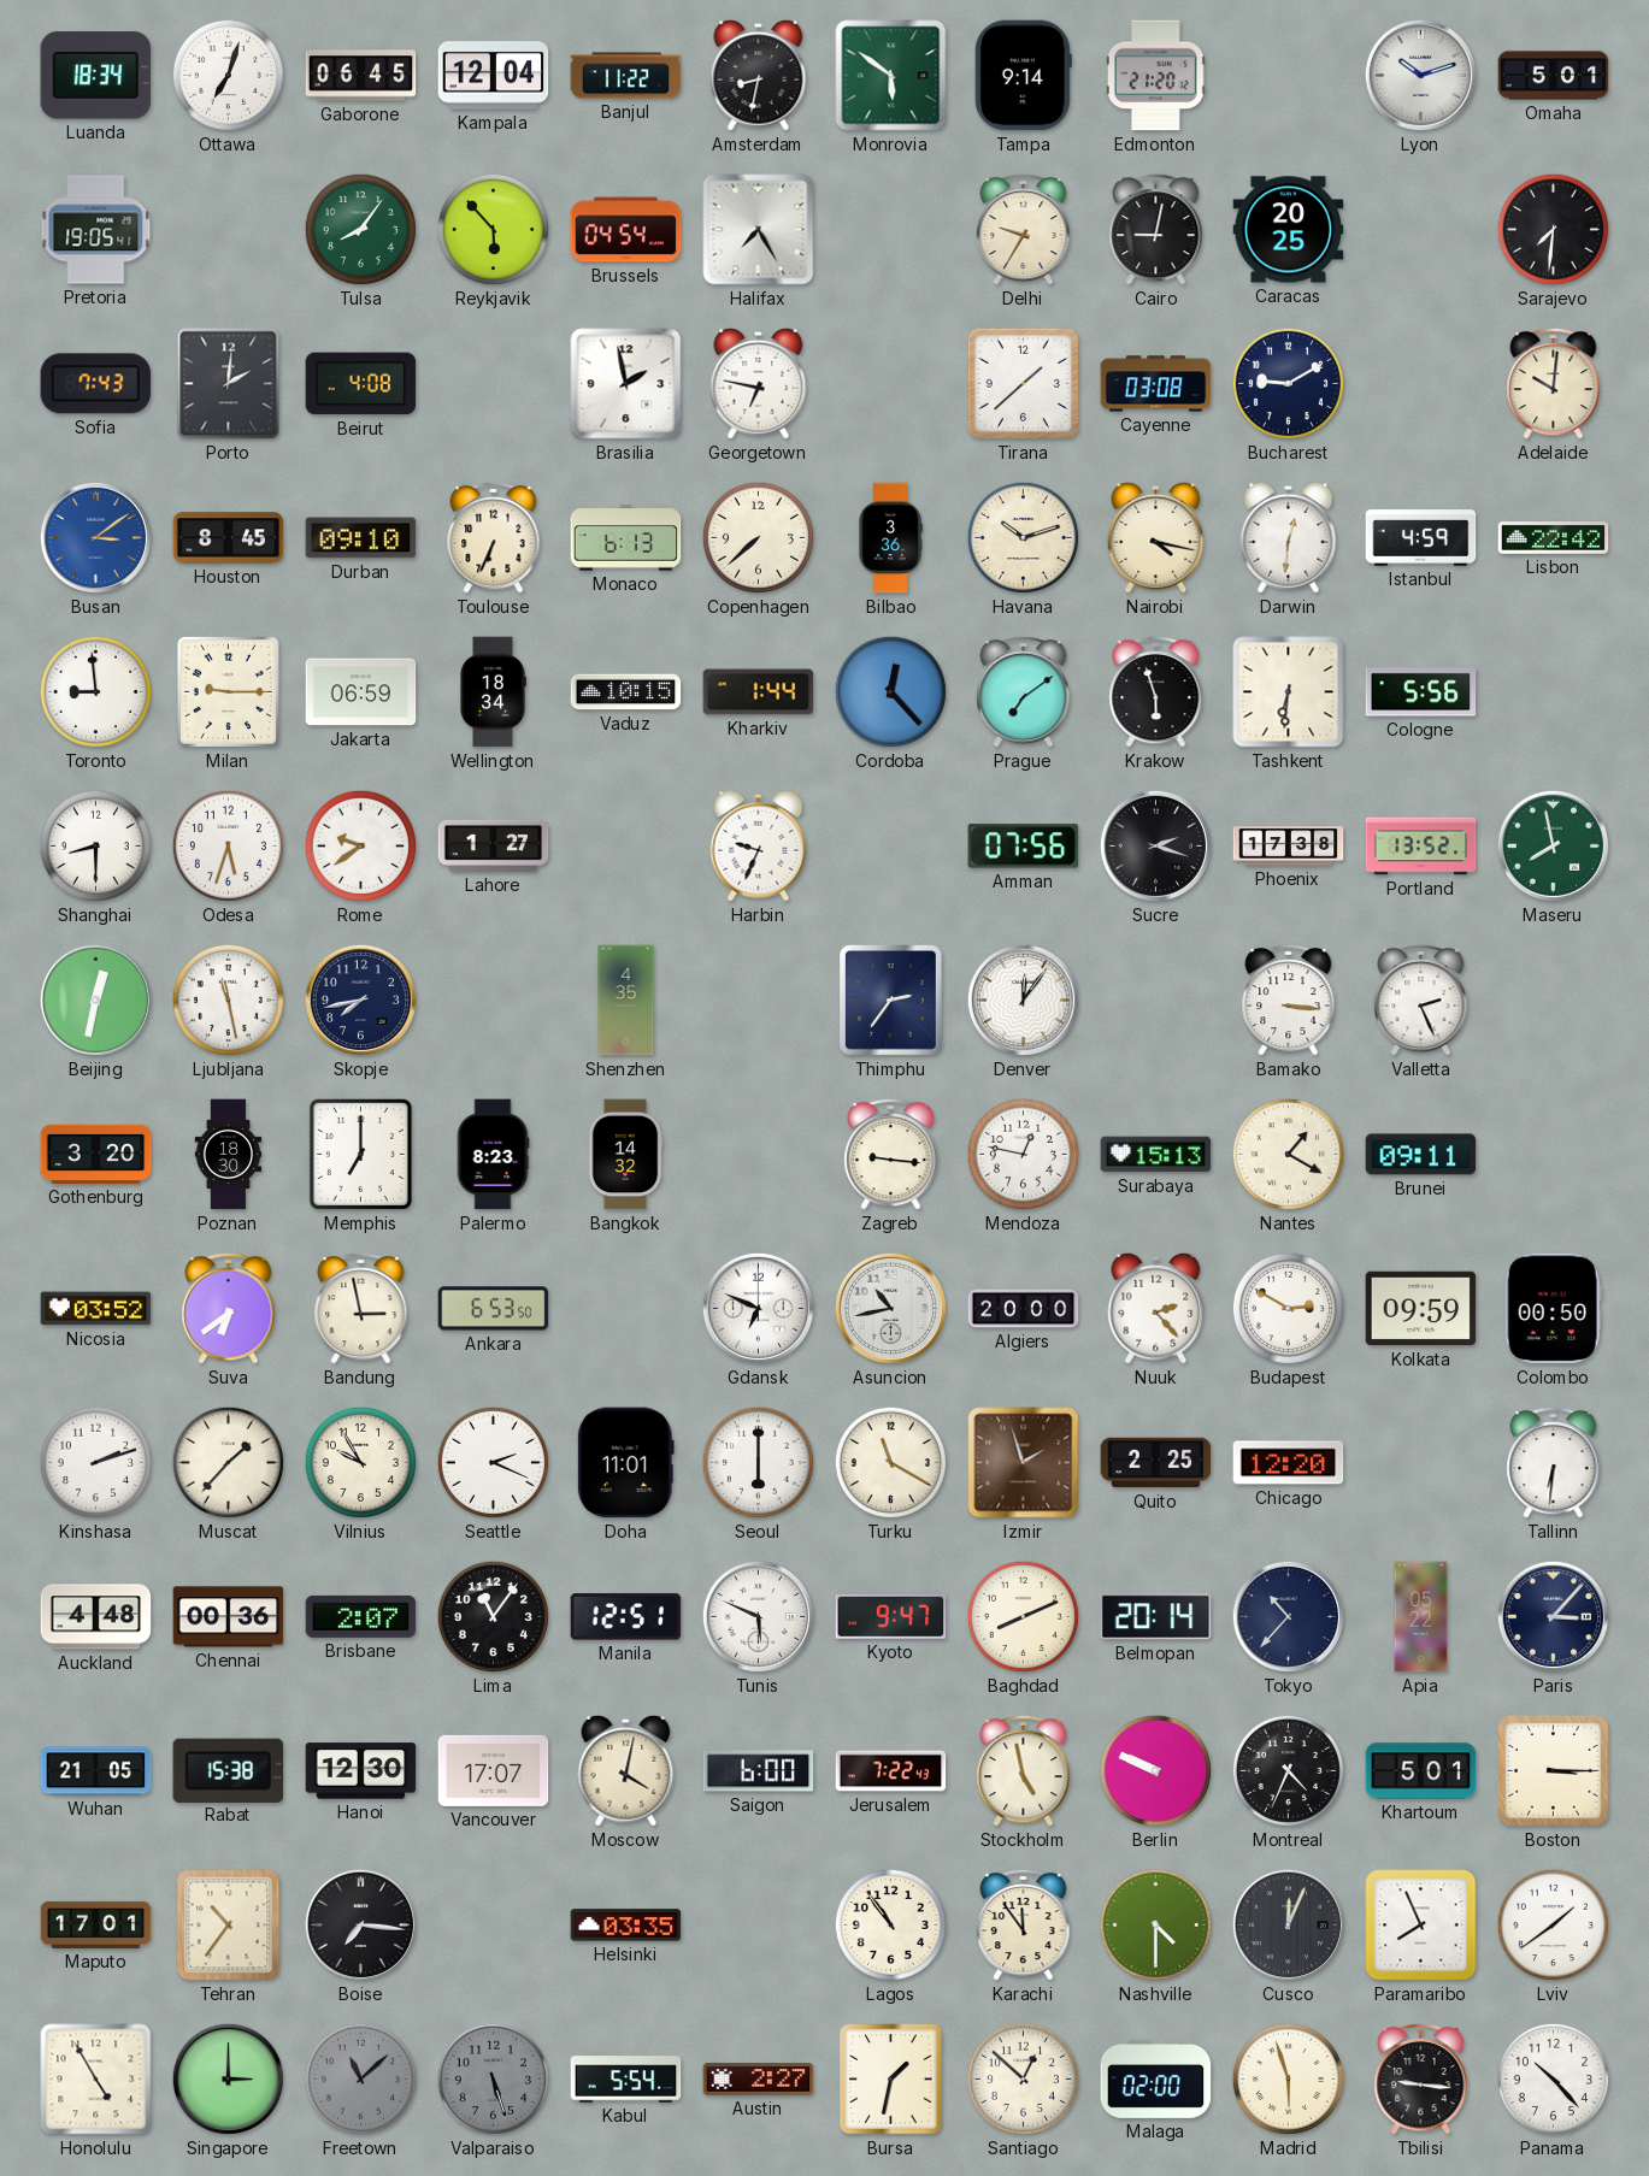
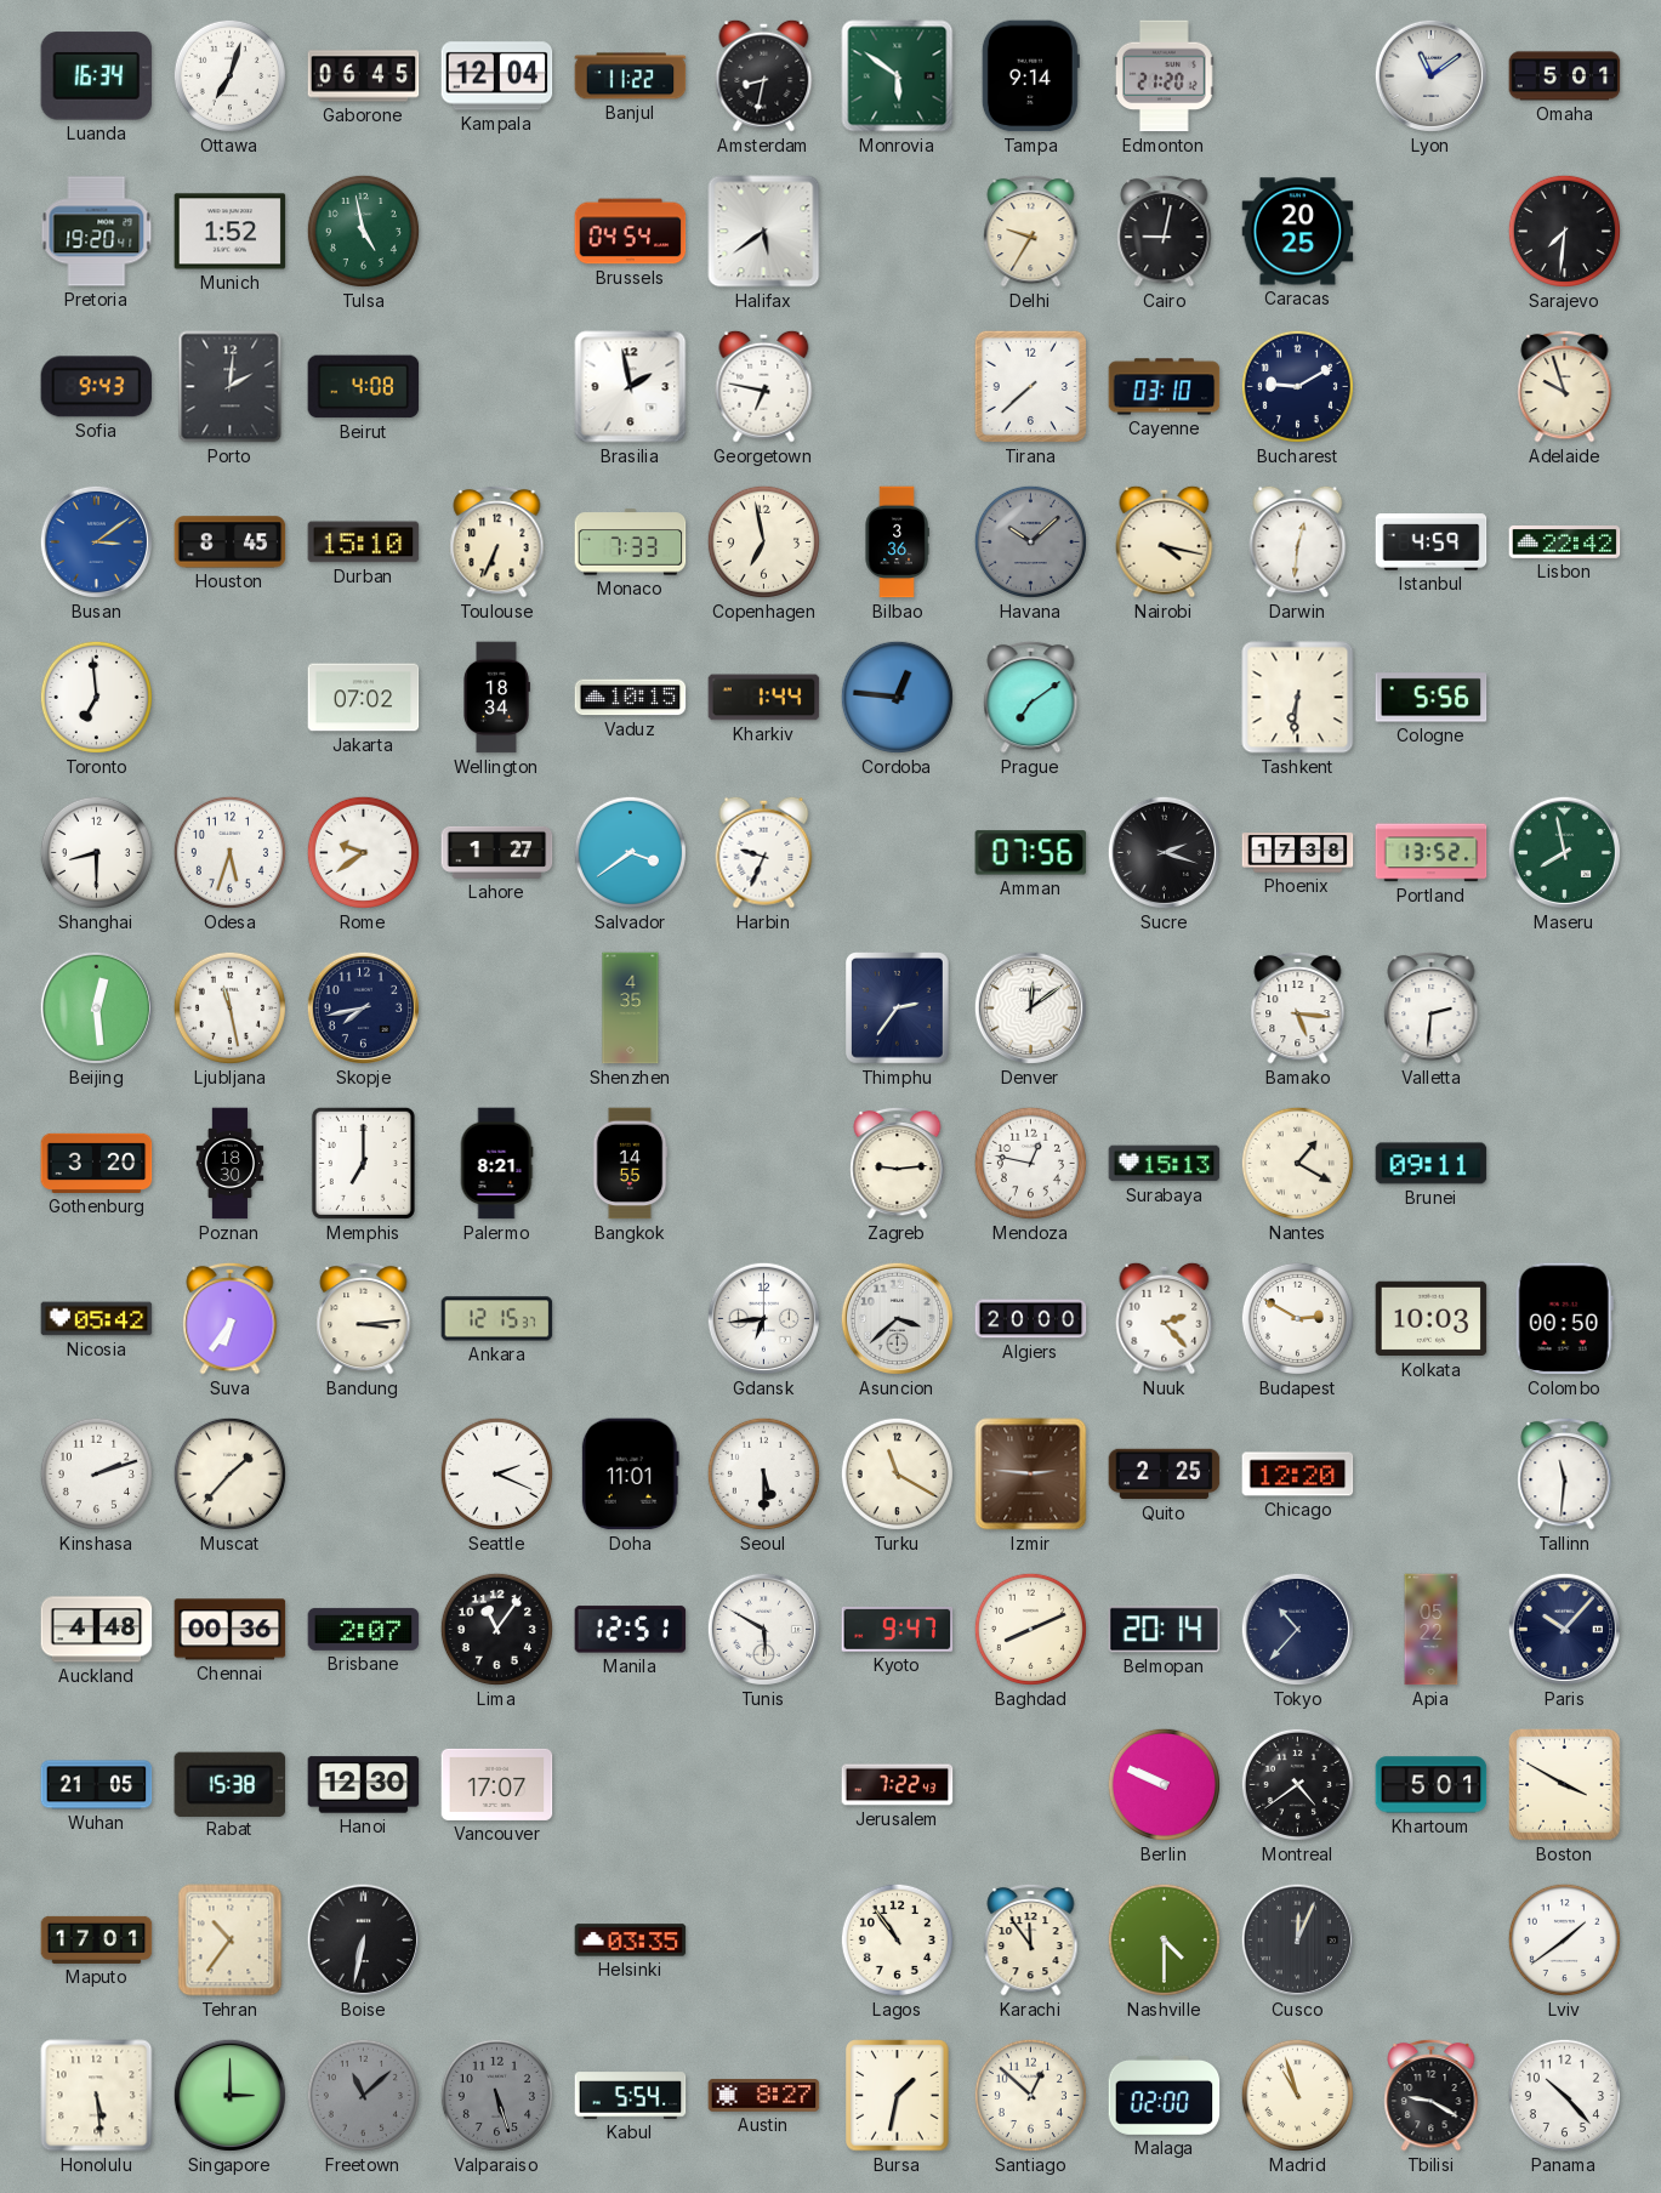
Luanda: 18:34 -> 16:34 (97, 76)
Lyon: 10:12 -> 11:09 (1430, 75)
Pretoria: 19:05 -> 19:20 (97, 232)
Munich: none -> 1:52 (231, 232)
Tulsa: 8:06 -> 4:58 (363, 231)
Reykjavik: 5:53 -> none (493, 229)
Halifax: 7:25 -> 5:39 (764, 232)
Sofia: 7:43 -> 9:43 (97, 387)
Tirana: 1:38 -> 7:38 (1030, 386)
Cayenne: 03:08 -> 03:10 (1165, 387)
Adelaide: 10:01 -> 9:57 (1565, 386)
Durban: 09:10 -> 15:10 (364, 542)
Monaco: 6:13 -> 7:33 (631, 542)
Copenhagen: 7:38 -> 6:58 (763, 541)
Havana: 10:12 -> 10:08 (1030, 541)
Havana dial: cream -> grey (1030, 541)
Toronto: 8:59 -> 6:59 (96, 697)
Milan: 9:15 -> none (228, 691)
Jakarta: 06:59 -> 07:02 (364, 698)
Cordoba: 12:23 -> 12:46 (897, 697)
Krakow: 5:57 -> none (1156, 691)
Salvador: none -> 3:39 (630, 852)
Beijing: 12:32 -> 12:29 (96, 1007)
Denver: 12:06 -> 12:09 (1030, 1007)
Bamako: 3:16 -> 5:16 (1298, 1007)
Valletta: 2:26 -> 2:31 (1432, 1007)
Palermo: 8:23 -> 8:21 (496, 1164)
Bangkok: 14:32 -> 14:55 (630, 1164)
Zagreb: 9:16 -> 9:14 (898, 1163)
Nicosia: 03:52 -> 05:42 (97, 1319)
Suva: 6:39 -> 6:36 (231, 1318)
Bandung: 2:58 -> 3:14 (364, 1318)
Ankara: 6:53 -> 12:15 (497, 1319)
Gdansk: 6:49 -> 6:44 (763, 1318)
Asuncion: 10:43 -> 3:38 (897, 1318)
Kolkata: 09:59 -> 10:03 (1432, 1319)
Vilnius: 9:55 -> none (360, 1462)
Seoul: 6:00 -> 5:30 (763, 1473)
Izmir: 1:57 -> 2:46 (1031, 1475)
Tallinn: 6:31 -> 11:31 (1565, 1473)
Tunis: 5:49 -> 5:50 (763, 1629)
Paris: 3:07 -> 10:07 (1564, 1629)
Moscow: 4:02 -> none (626, 1770)
Saigon: 6:00 -> none (759, 1771)
Stockholm: 4:58 -> none (1024, 1770)
Montreal: 4:34 -> 4:39 (1297, 1784)
Boston: 3:15 -> 3:50 (1565, 1785)
Boise: 7:16 -> 6:32 (363, 1939)
Paramaribo: 7:56 -> none (1421, 1926)
Honolulu: 4:55 -> 5:29 (97, 2096)
Austin: 2:27 -> 8:27 (764, 2096)
Madrid: 5:57 -> 10:57 (1297, 2095)
Tbilisi: 9:16 -> 9:20 (1432, 2095)
